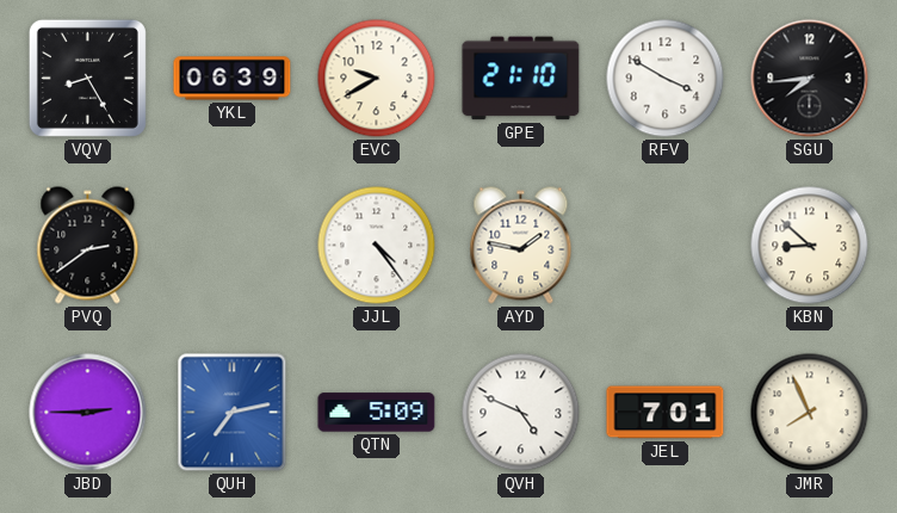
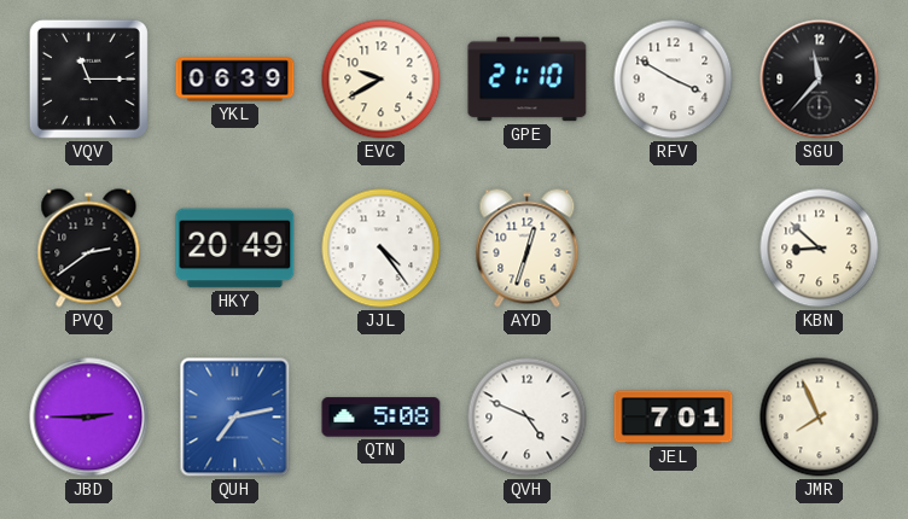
VQV: 8:25 -> 11:15 (88, 78)
SGU: 7:44 -> 11:37 (820, 80)
HKY: none -> 20:49 (235, 249)
AYD: 1:47 -> 12:33 (528, 249)
QTN: 5:09 -> 5:08 (382, 418)
